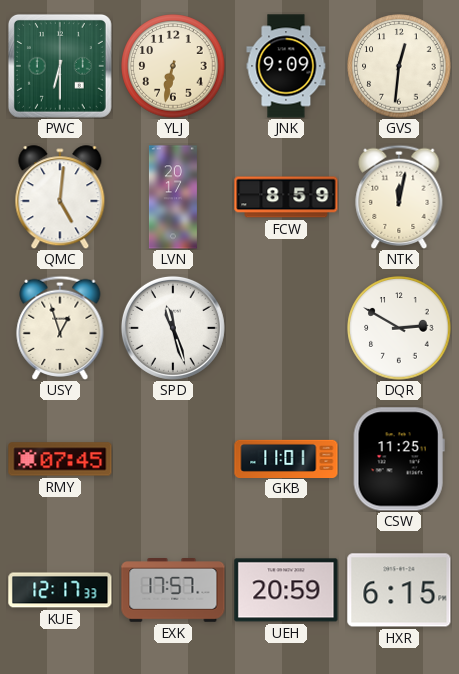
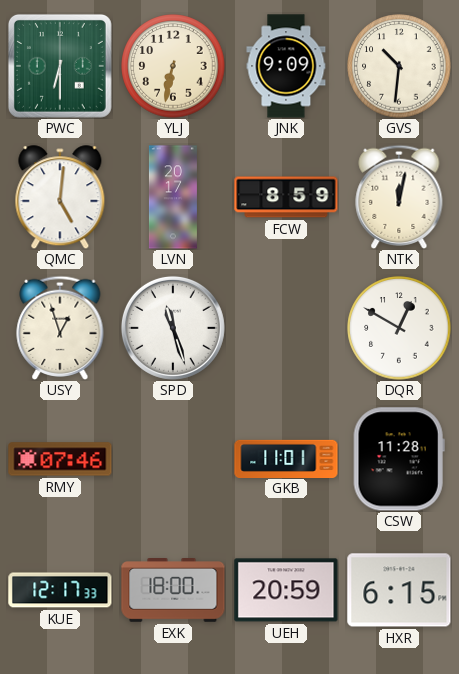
GVS: 12:31 -> 10:31 (399, 66)
DQR: 2:50 -> 12:50 (399, 328)
RMY: 07:45 -> 07:46 (60, 459)
CSW: 11:25 -> 11:28 (399, 459)
EXK: 17:57 -> 18:00 (173, 591)
